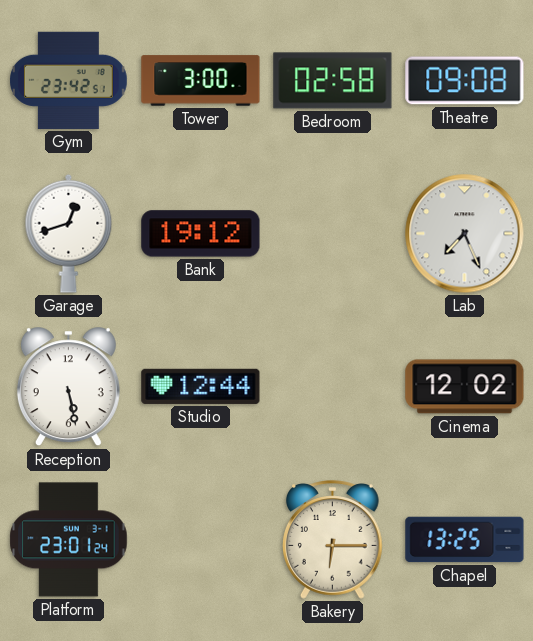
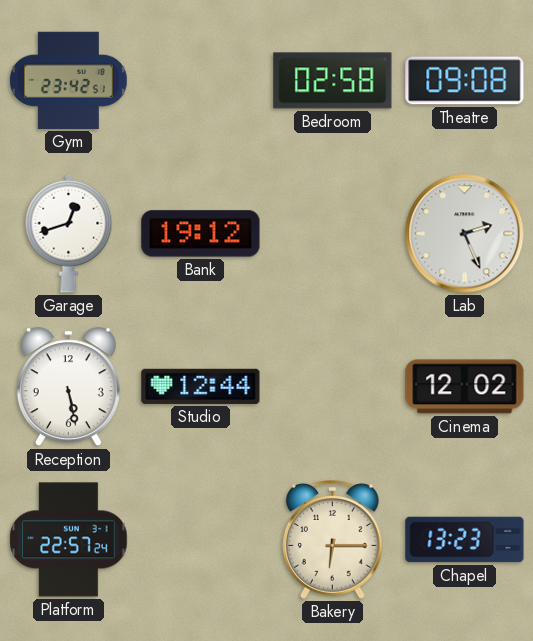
Tower: 3:00 -> none (201, 81)
Lab: 7:26 -> 2:26 (465, 234)
Platform: 23:01 -> 22:57 (69, 540)
Chapel: 13:25 -> 13:23 (465, 540)
